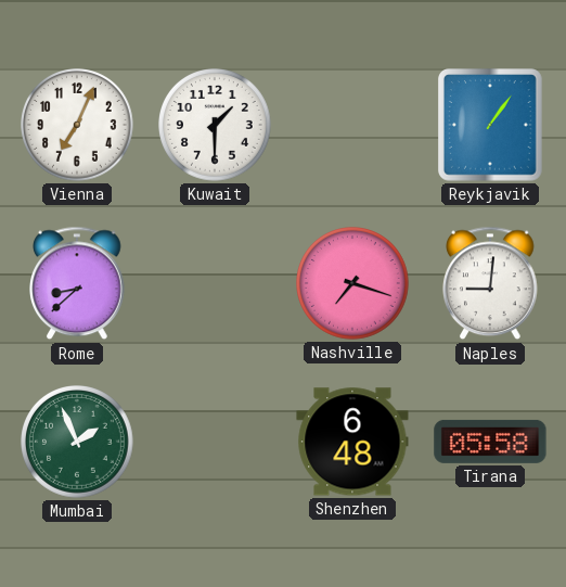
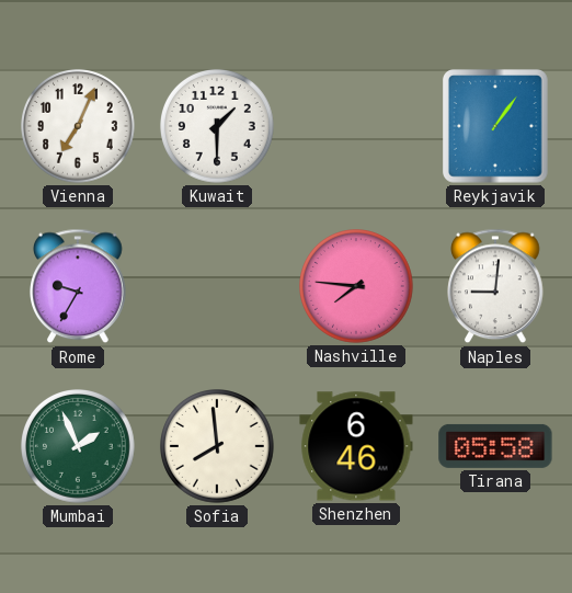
Rome: 8:38 -> 9:35 (79, 286)
Nashville: 7:18 -> 7:46 (357, 287)
Sofia: none -> 7:59 (218, 447)
Shenzhen: 6:48 -> 6:46 (356, 446)
